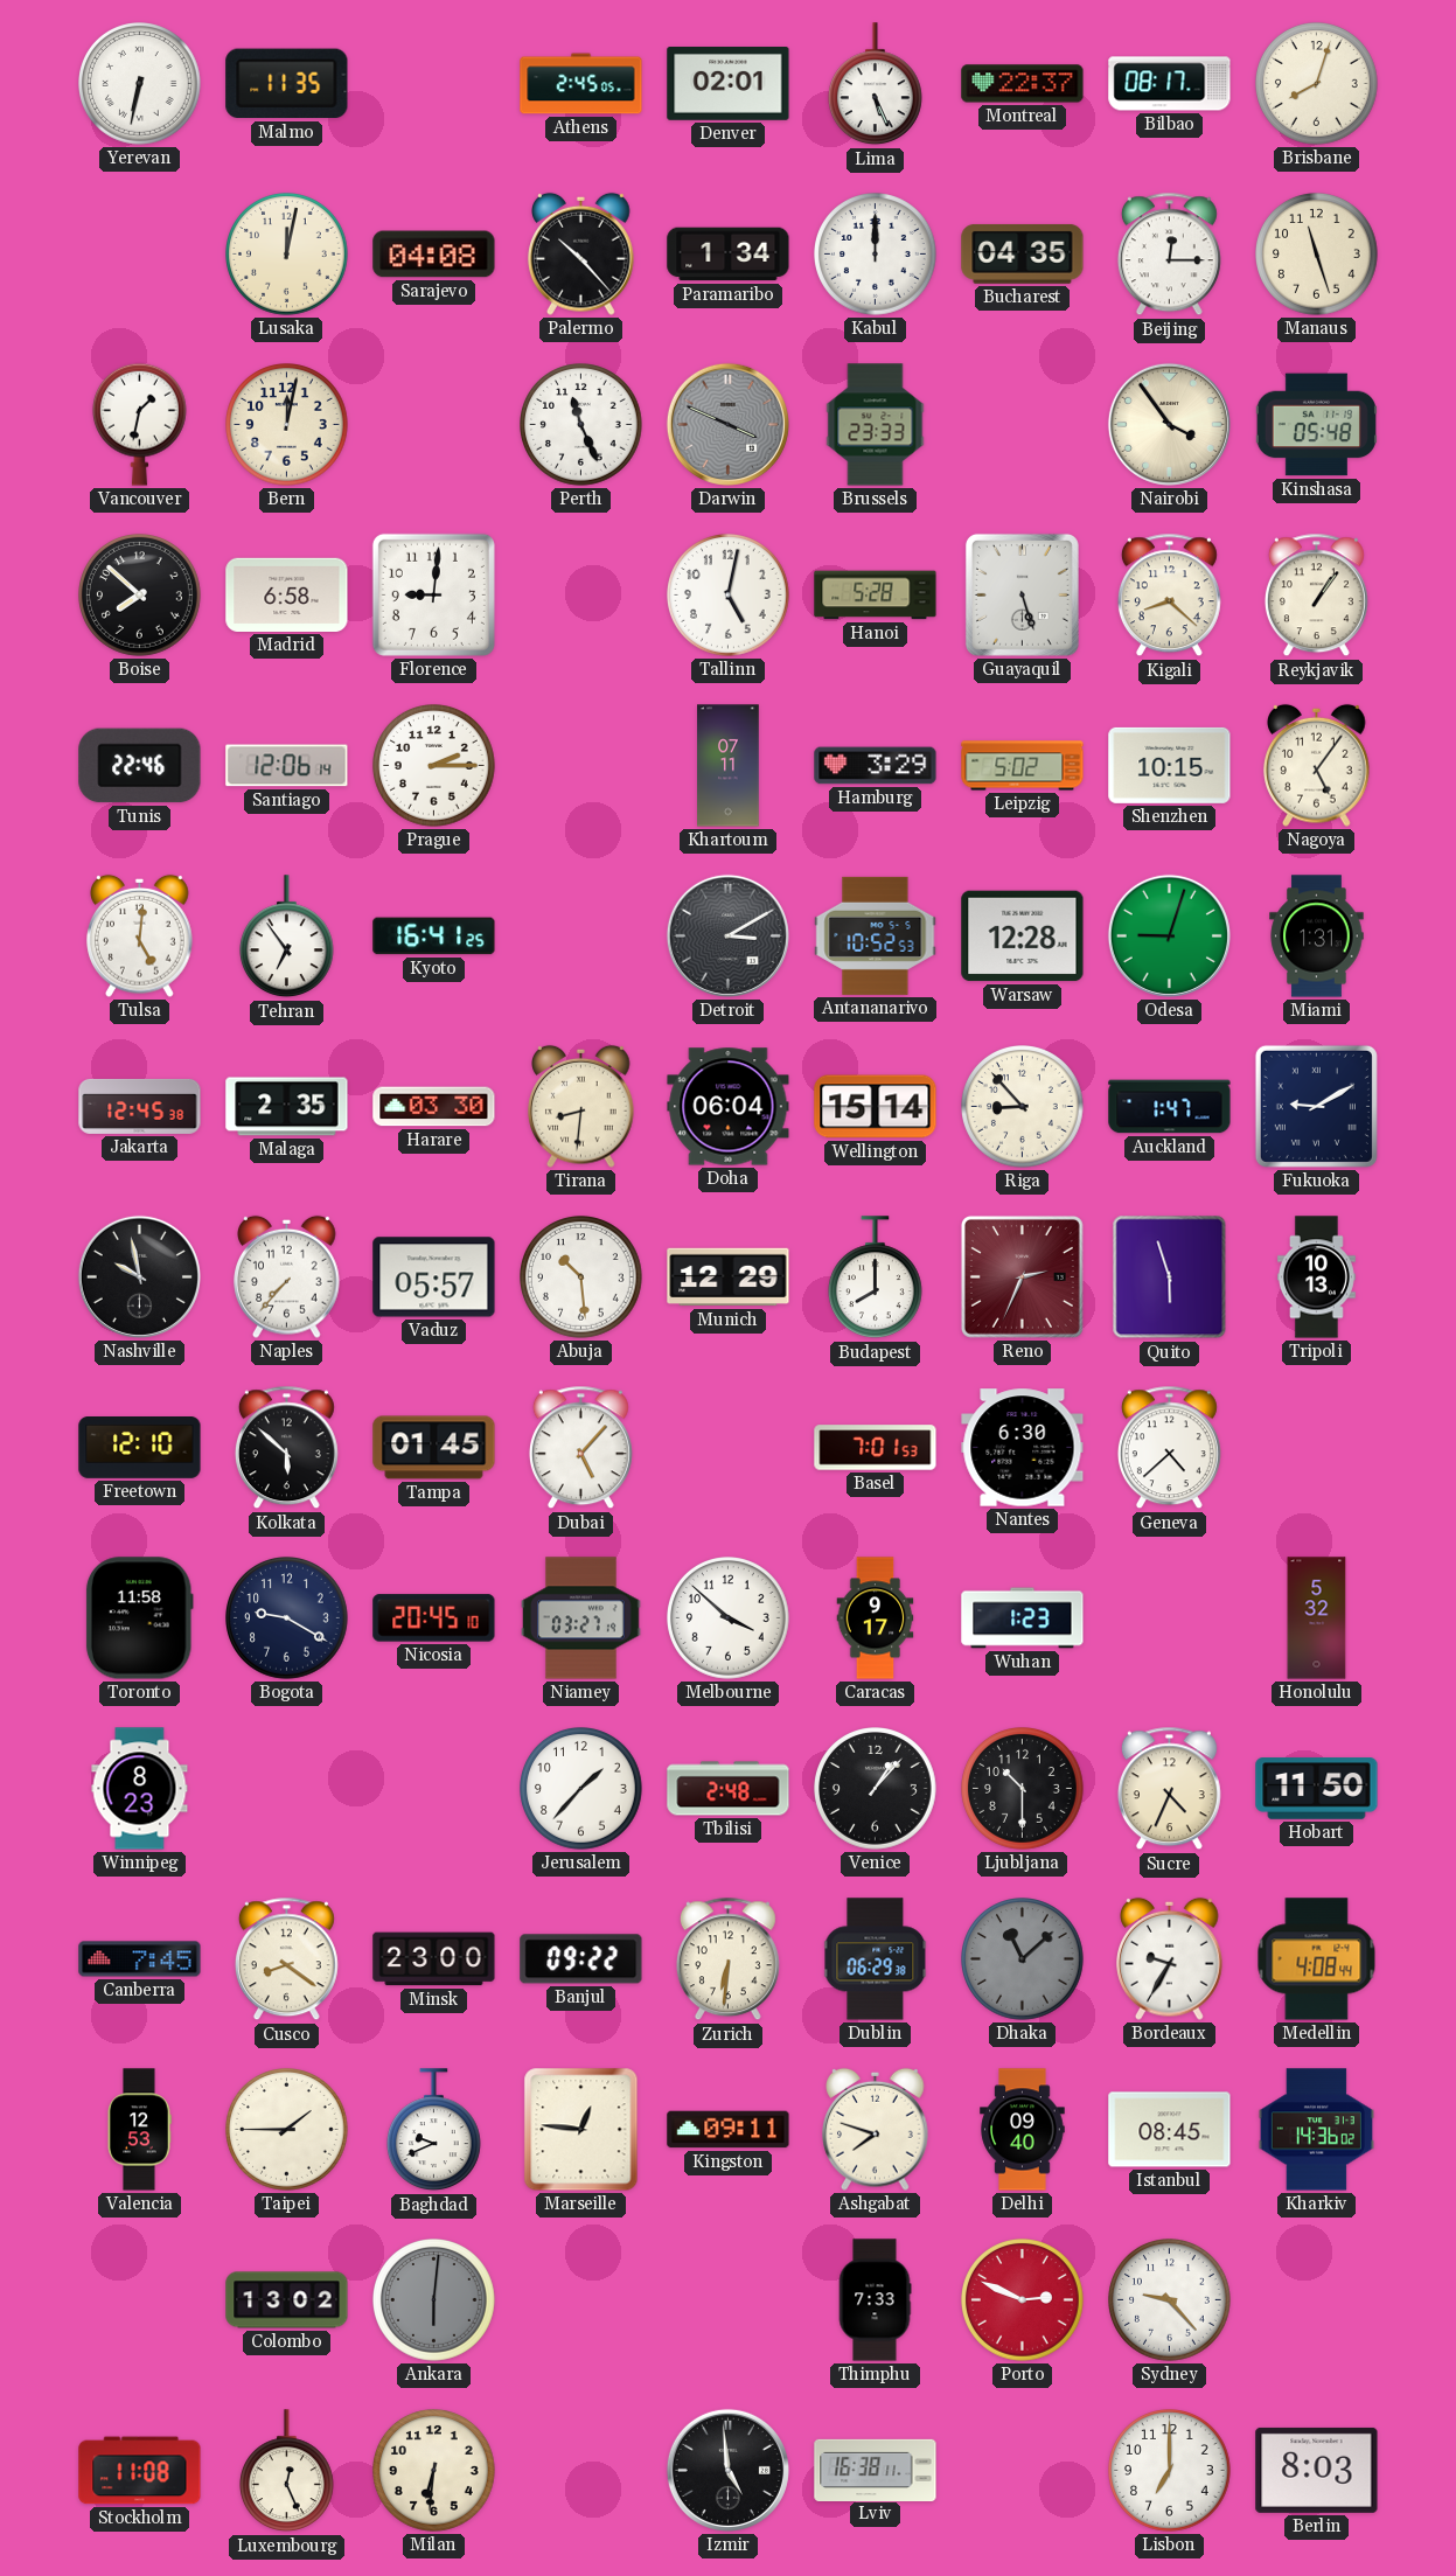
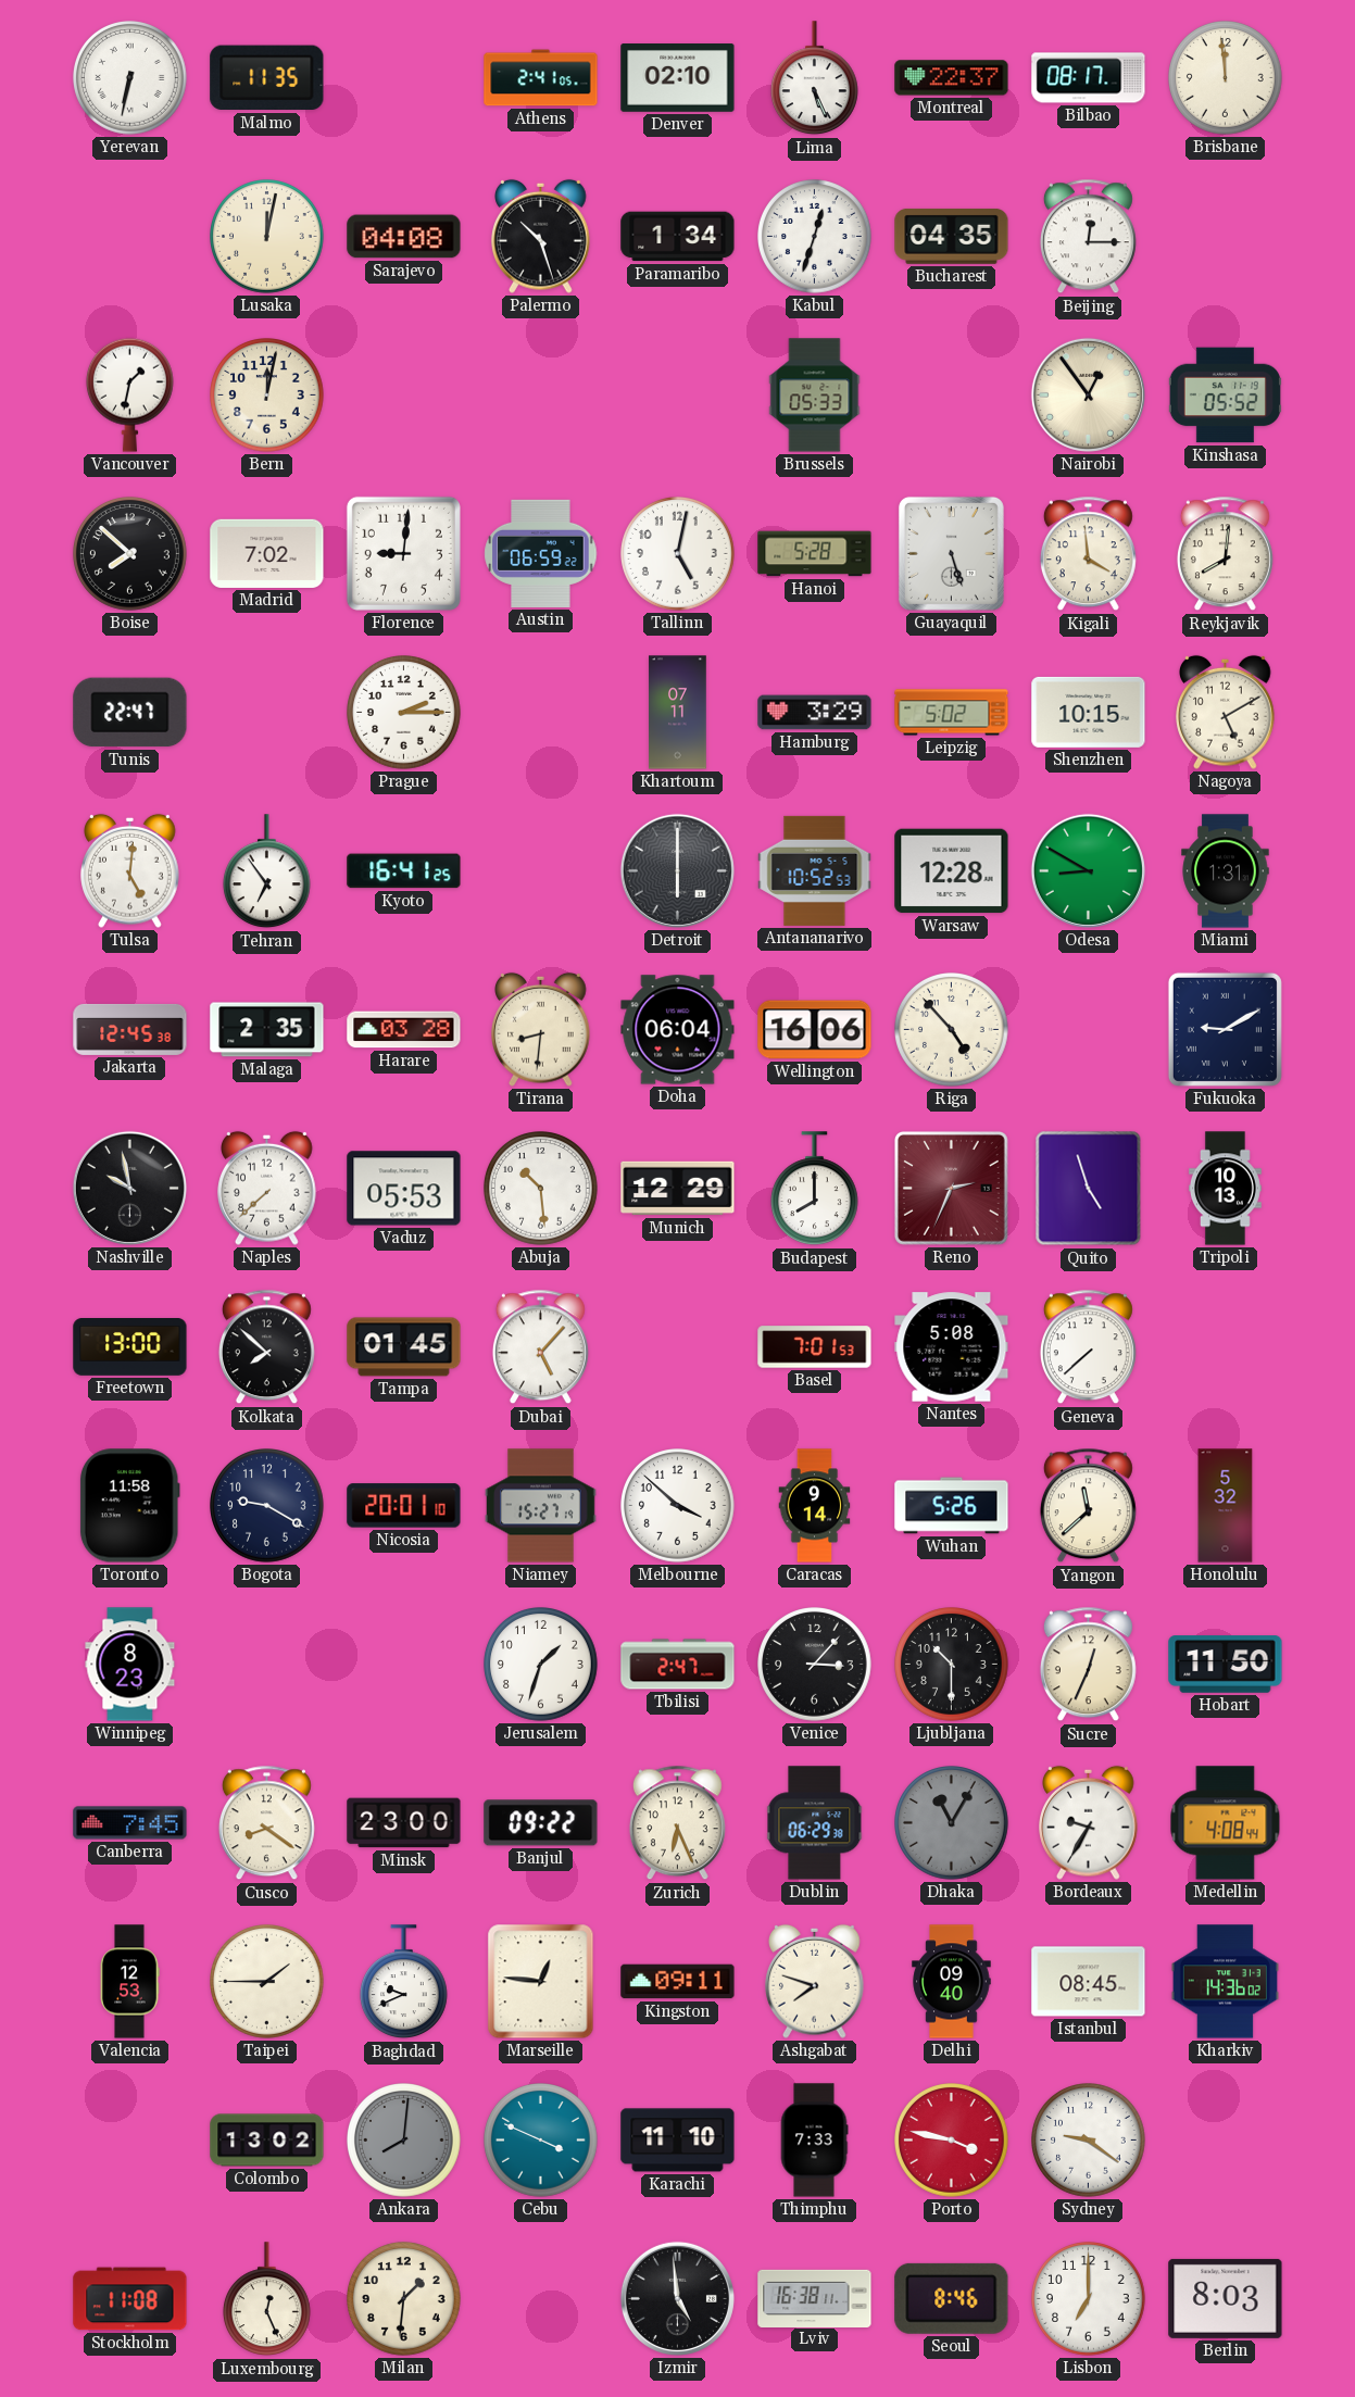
Athens: 2:45 -> 2:41 (541, 78)
Denver: 02:01 -> 02:10 (678, 78)
Brisbane: 8:03 -> 11:59 (1226, 78)
Palermo: 10:23 -> 10:27 (541, 236)
Kabul: 12:00 -> 12:33 (815, 237)
Manaus: 11:27 -> none (1317, 255)
Perth: 11:26 -> none (581, 425)
Darwin: 3:49 -> none (727, 424)
Brussels: 23:33 -> 05:33 (815, 396)
Nairobi: 3:54 -> 12:54 (1088, 394)
Kinshasa: 05:48 -> 05:52 (1225, 396)
Madrid: 6:58 -> 7:02 (267, 553)
Austin: none -> 06:59 (541, 553)
Kigali: 8:22 -> 3:59 (1088, 554)
Reykjavik: 1:06 -> 8:01 (1225, 554)
Tunis: 22:46 -> 22:47 (130, 713)
Santiago: 12:06 -> none (287, 766)
Nagoya: 5:06 -> 5:10 (1226, 712)
Detroit: 3:10 -> 6:00 (677, 870)
Odesa: 9:03 -> 8:50 (1088, 870)
Harare: 03:30 -> 03:28 (404, 1030)
Wellington: 15:14 -> 16:06 (815, 1030)
Riga: 8:53 -> 4:53 (952, 1030)
Auckland: 1:47 -> none (1170, 1107)
Naples: 7:37 -> 7:38 (267, 1188)
Vaduz: 05:57 -> 05:53 (404, 1189)
Quito: 5:57 -> 4:57 (1089, 1189)
Freetown: 12:10 -> 13:00 (130, 1347)
Kolkata: 5:52 -> 7:52 (266, 1347)
Nantes: 6:30 -> 5:08 (952, 1347)
Geneva: 4:38 -> 7:38 (1088, 1347)
Nicosia: 20:45 -> 20:01 (404, 1506)
Niamey: 03:27 -> 15:27 (541, 1506)
Caracas: 9:17 -> 9:14 (815, 1506)
Wuhan: 1:23 -> 5:26 (952, 1506)
Yangon: none -> 11:38 (1088, 1506)
Jerusalem: 1:37 -> 1:33 (541, 1665)
Tbilisi: 2:48 -> 2:47 (678, 1665)
Venice: 1:07 -> 3:07 (815, 1665)
Sucre: 4:34 -> 12:34 (1088, 1665)
Zurich: 6:31 -> 6:26 (677, 1823)
Dhaka: 11:08 -> 11:05 (952, 1823)
Ankara: 6:01 -> 8:01 (404, 2141)
Cebu: none -> 3:49 (541, 2141)
Karachi: none -> 11:10 (678, 2141)
Porto: 2:49 -> 3:47 (952, 2141)
Sydney: 9:23 -> 9:21 (1089, 2141)
Milan: 6:31 -> 1:31 (404, 2299)
Seoul: none -> 8:46 (952, 2298)
